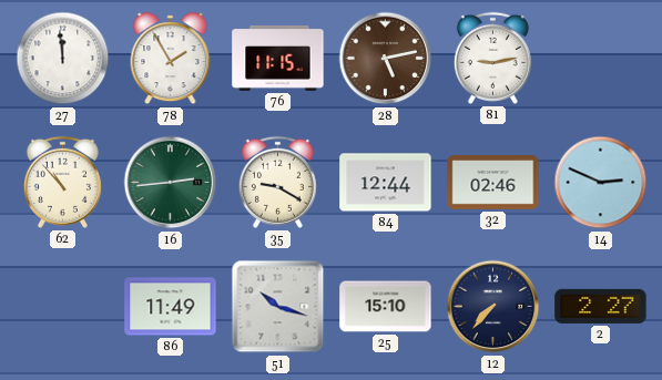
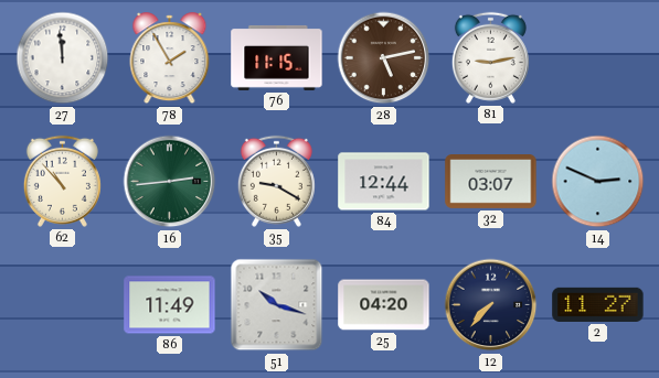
32: 02:46 -> 03:07 (491, 182)
25: 15:10 -> 04:20 (384, 305)
2: 2:27 -> 11:27 (598, 304)
